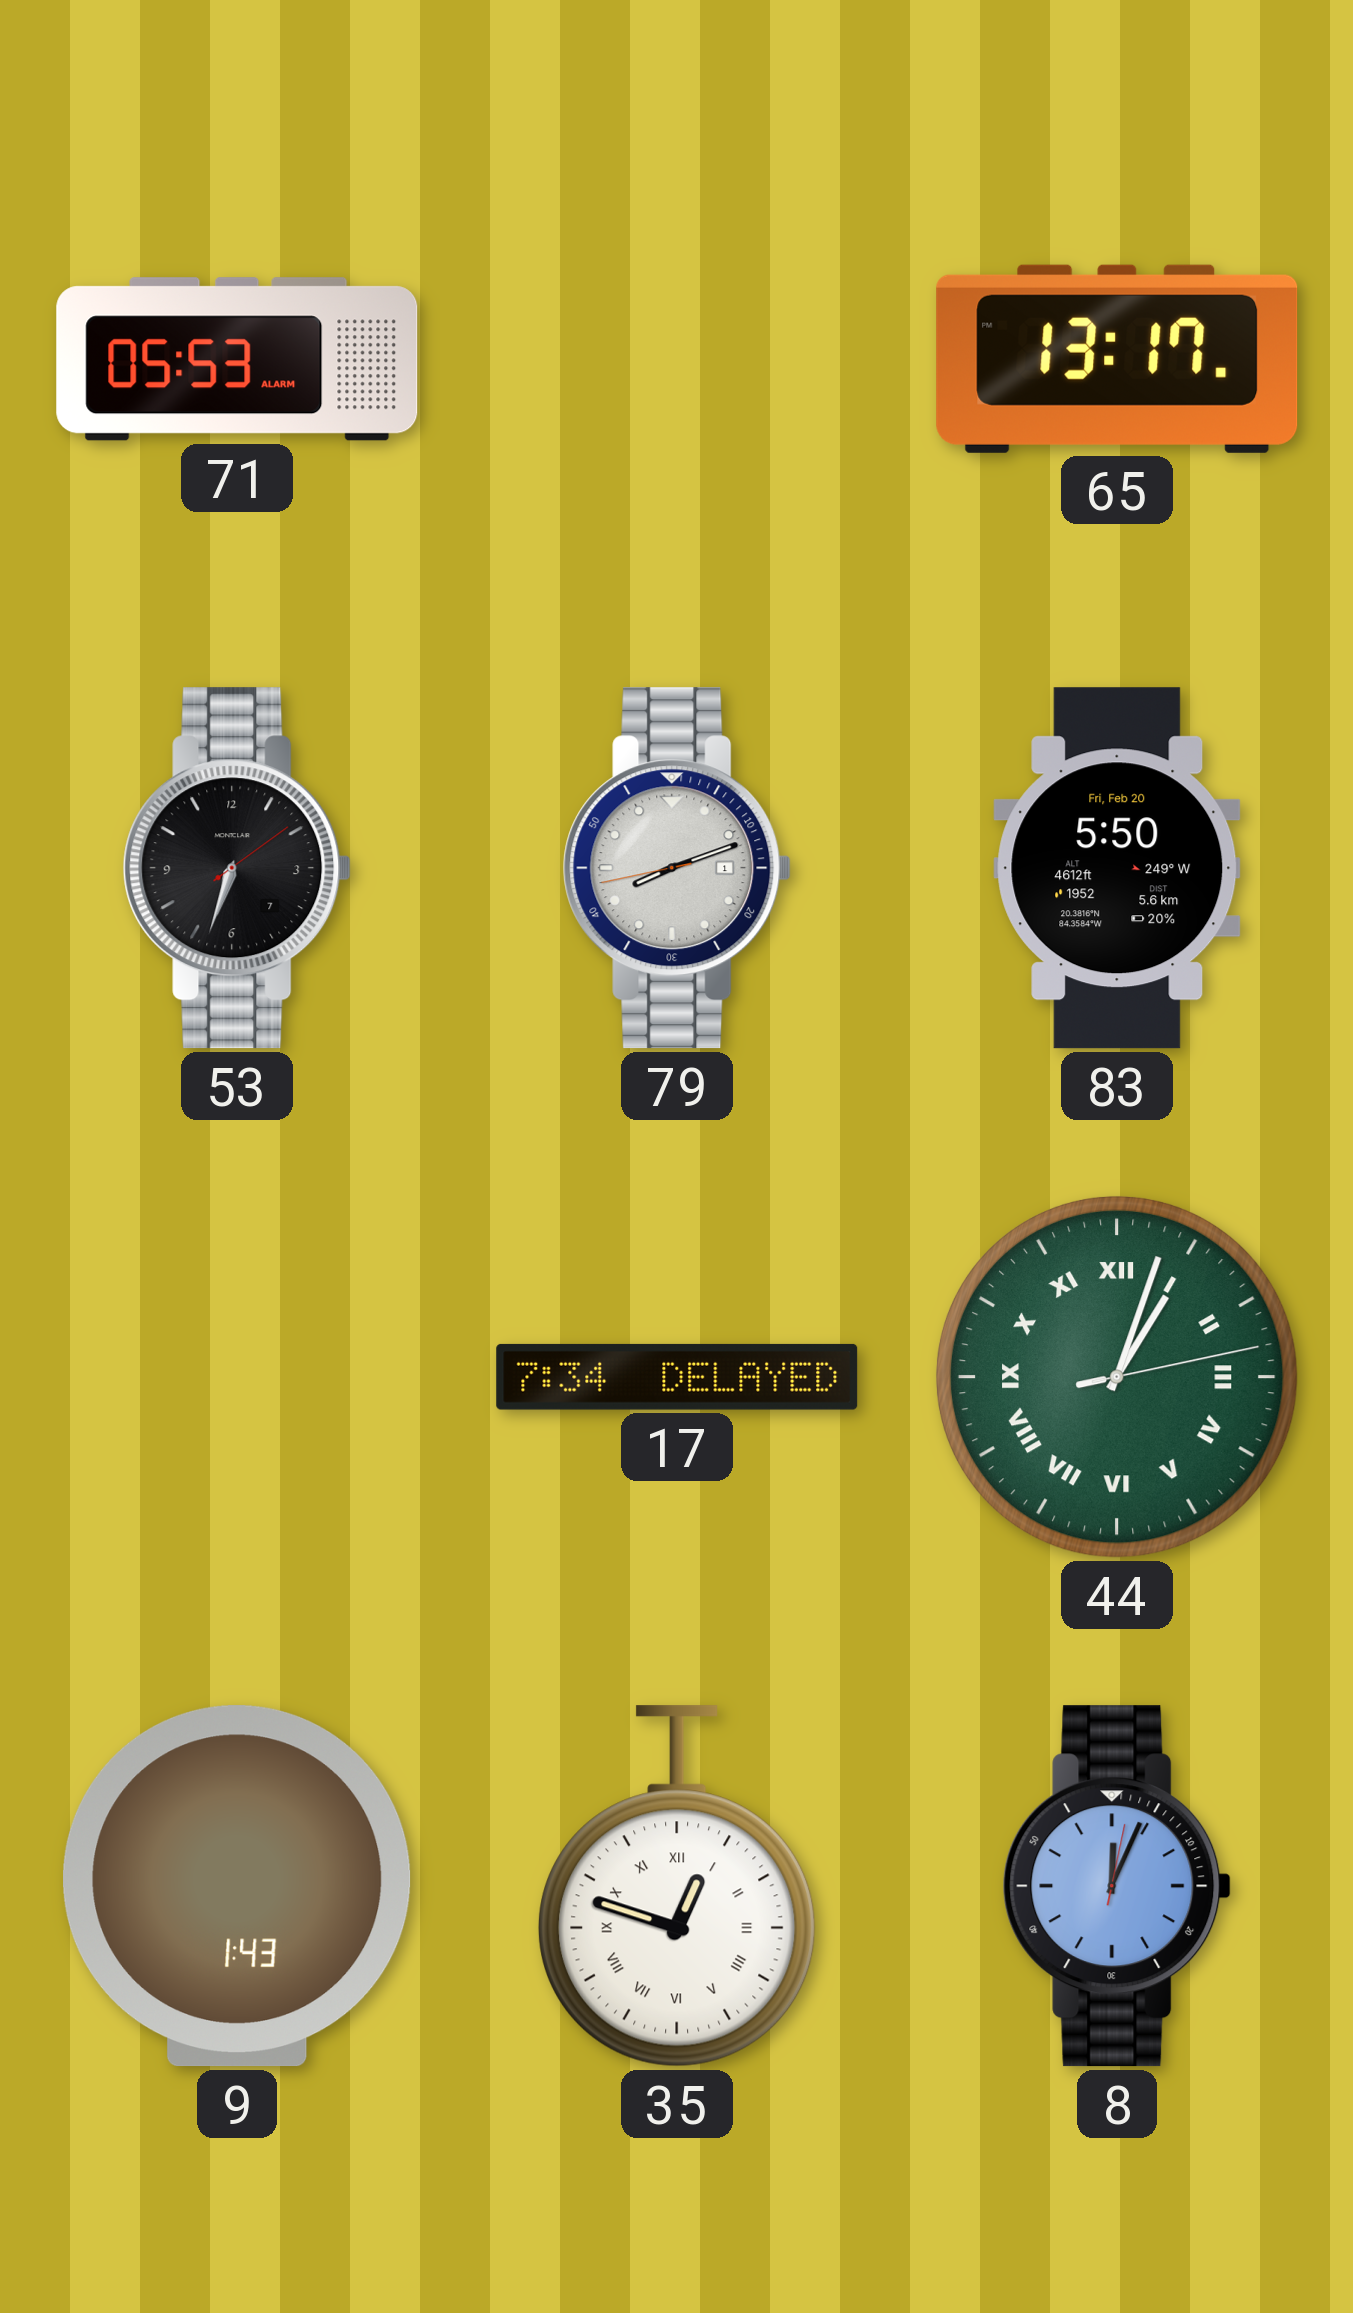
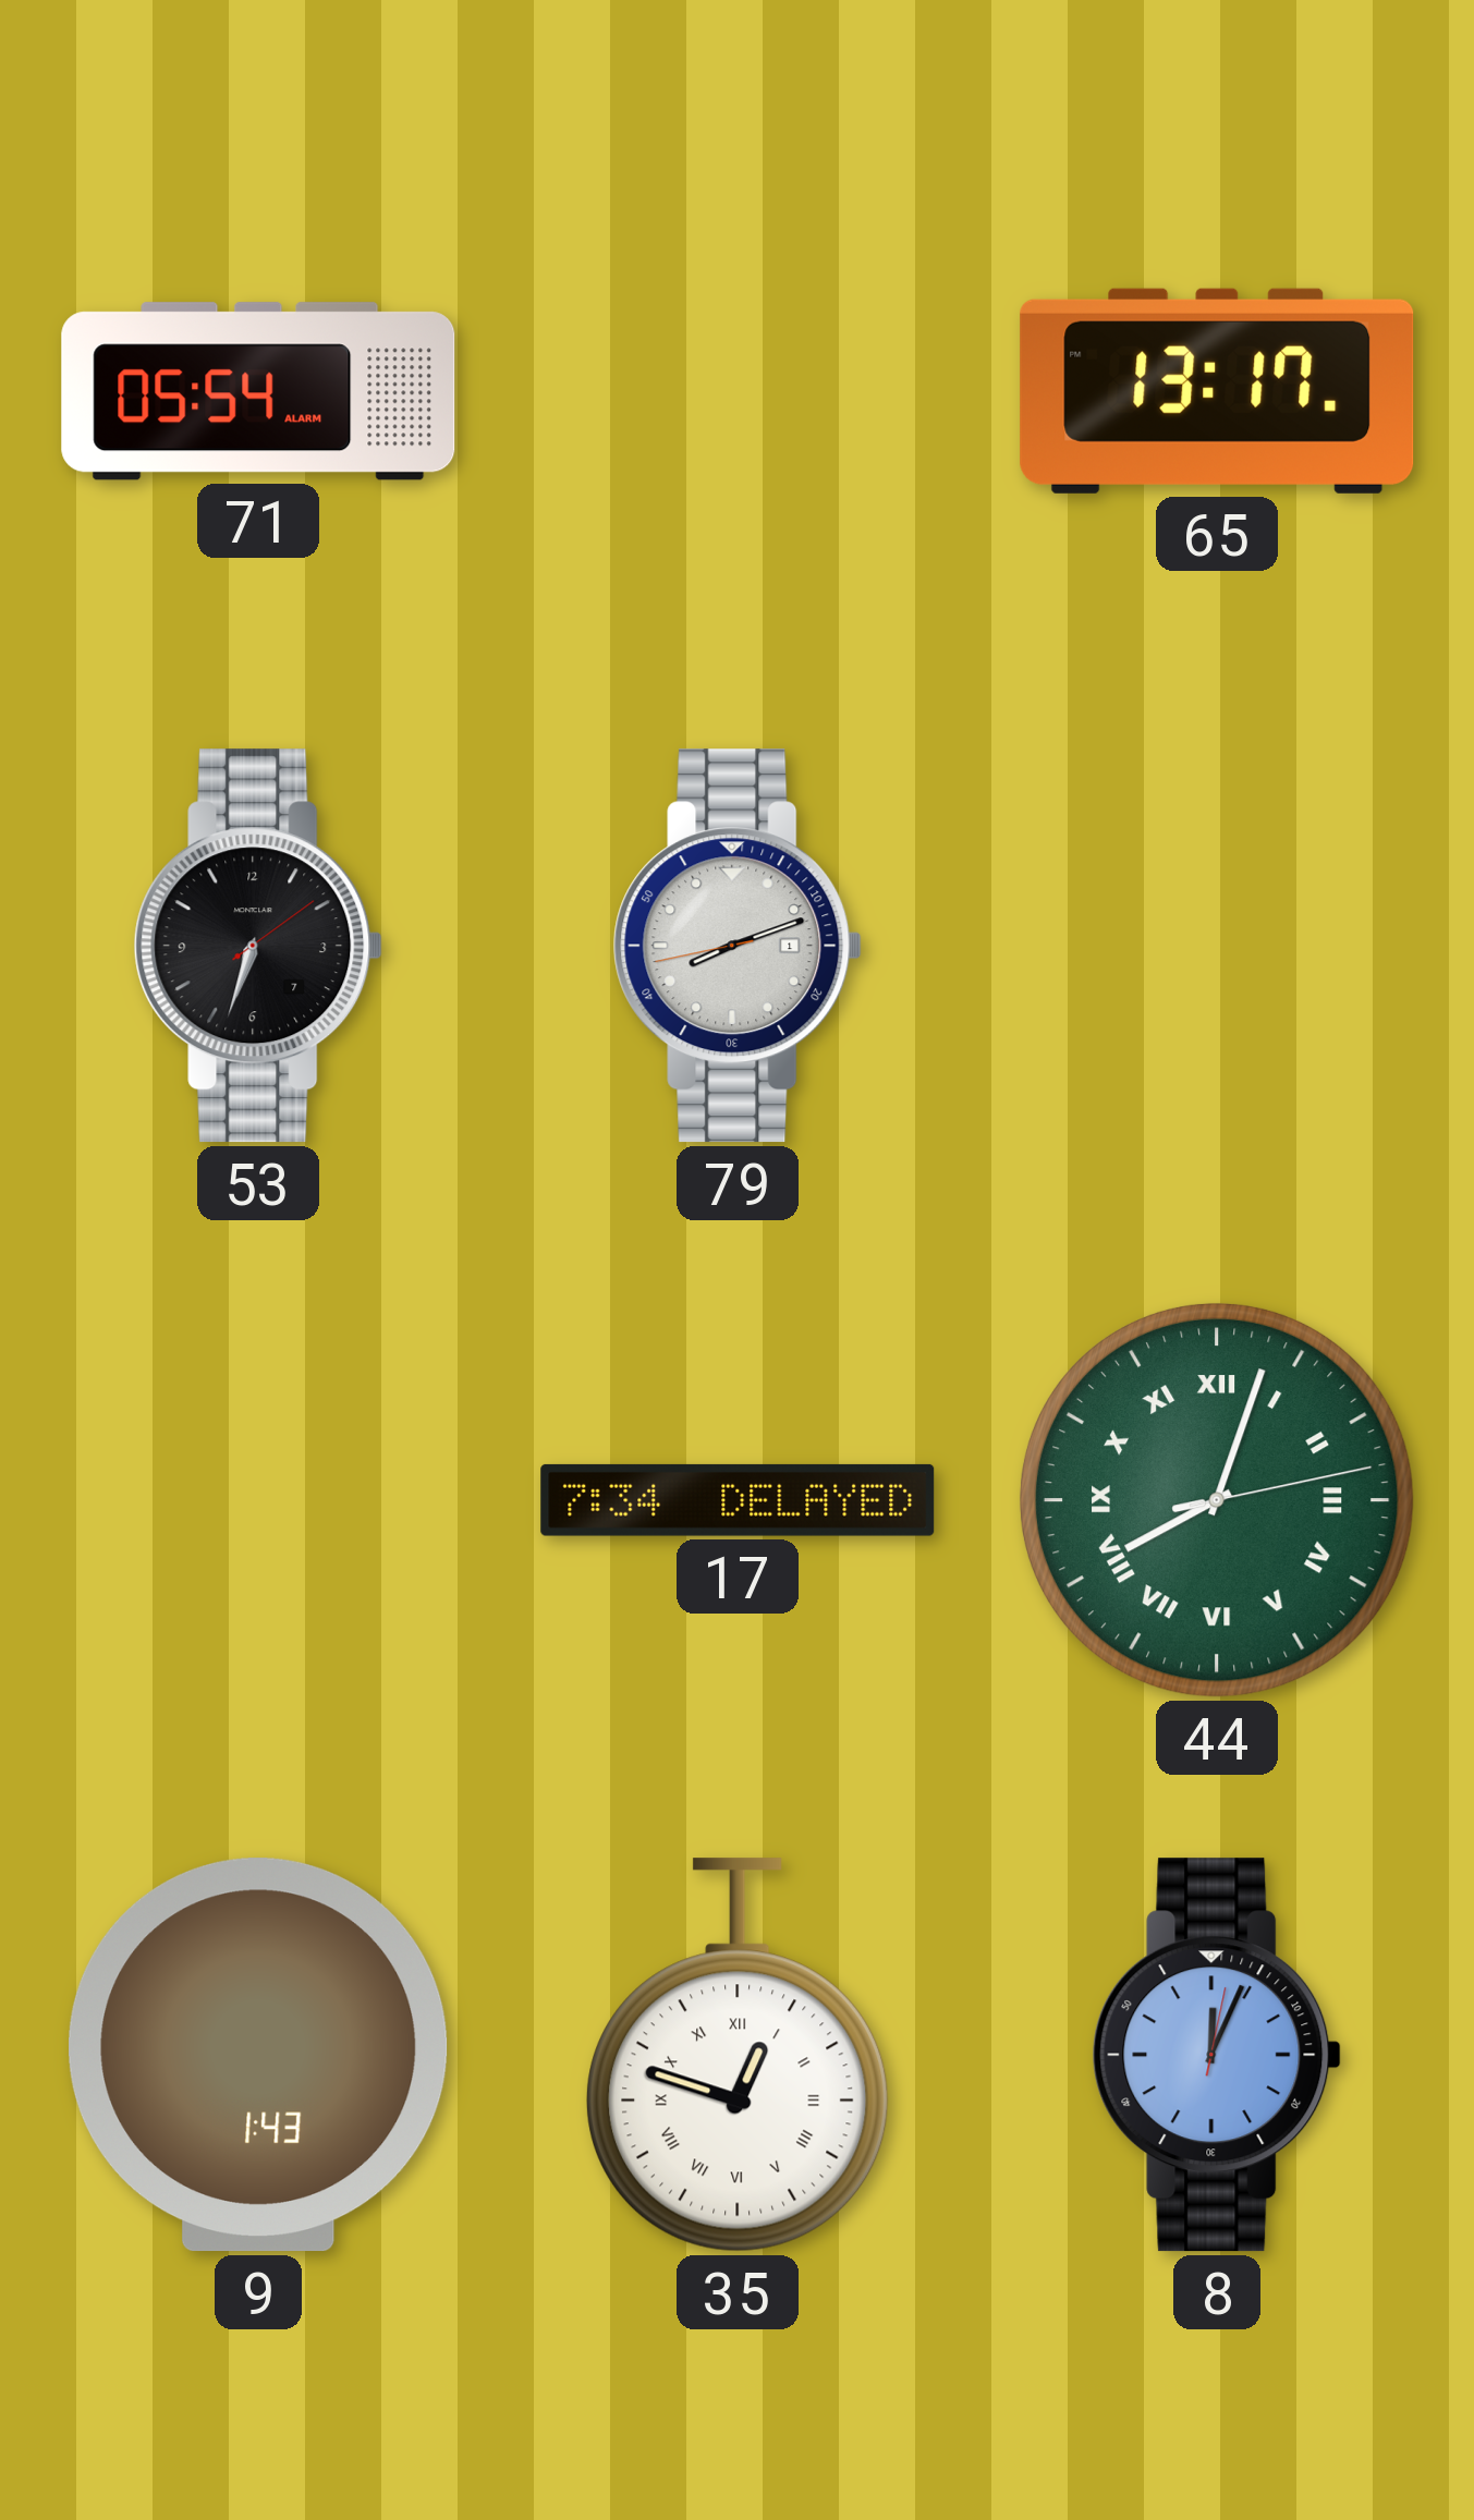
71: 05:53 -> 05:54 (258, 391)
83: 5:50 -> none (1117, 868)
44: 1:03 -> 8:03 (1217, 1500)
